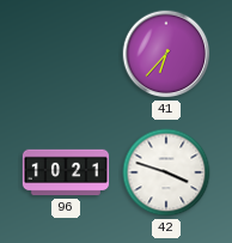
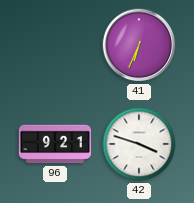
41: 6:37 -> 6:34 (139, 45)
96: 10:21 -> 9:21 (55, 144)
